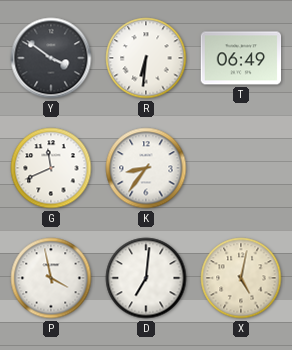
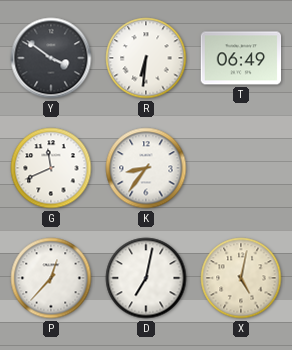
P: 3:58 -> 12:37 (51, 278)
D: 7:01 -> 7:02 (146, 278)
